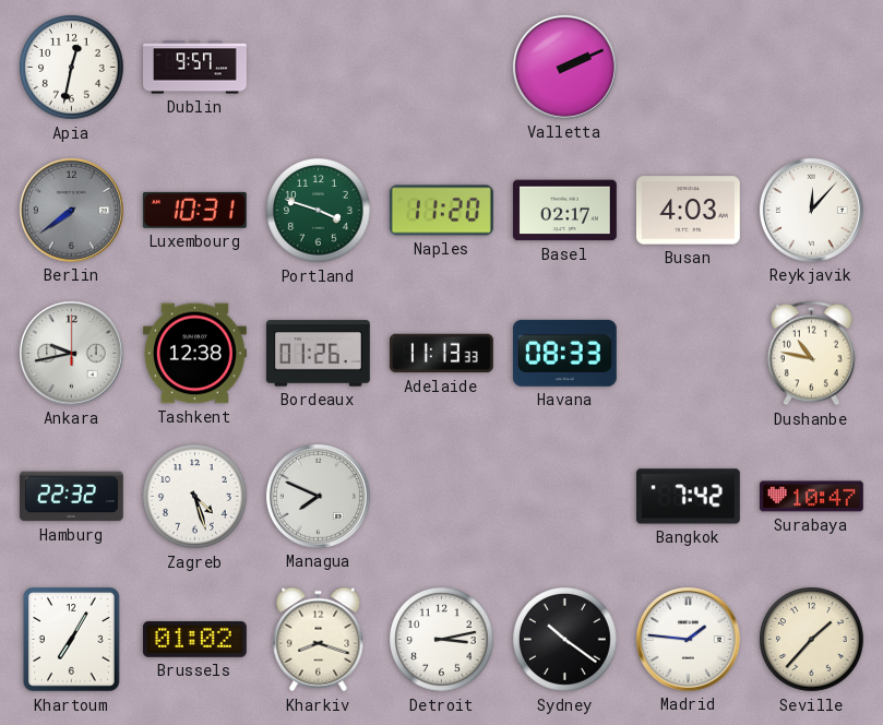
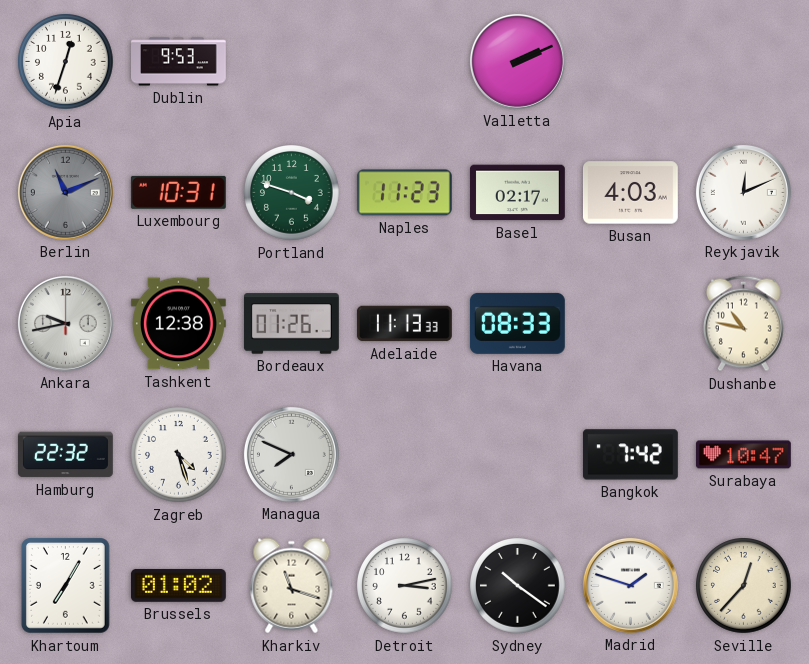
Apia: 12:32 -> 12:33 (66, 62)
Dublin: 9:57 -> 9:53 (179, 62)
Berlin: 7:39 -> 11:11 (65, 192)
Naples: 11:20 -> 11:23 (404, 193)
Reykjavik: 12:07 -> 12:11 (743, 192)
Kharkiv: 8:18 -> 11:18 (292, 586)
Madrid: 1:46 -> 1:48 (630, 585)
Seville: 1:37 -> 12:37 (744, 586)
